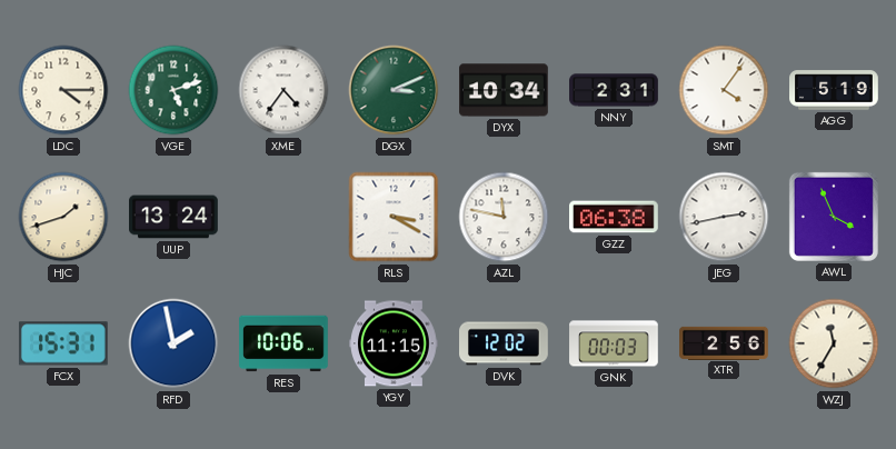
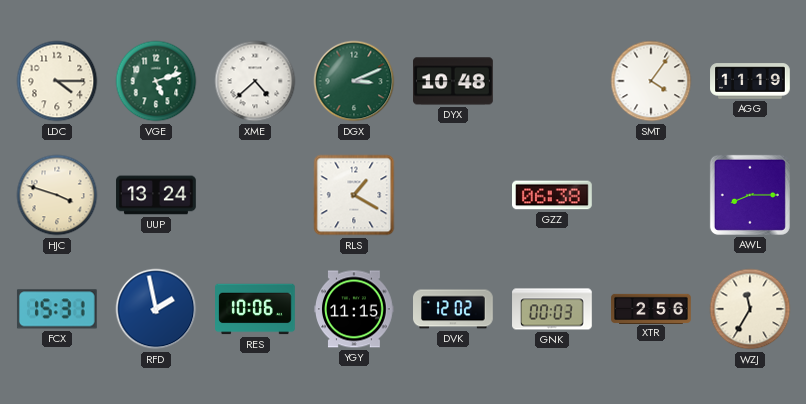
XME: 4:36 -> 4:38 (255, 81)
DYX: 10:34 -> 10:48 (453, 81)
NNY: 2:31 -> none (614, 90)
AGG: 5:19 -> 11:19 (750, 81)
HJC: 1:42 -> 3:48 (57, 195)
RLS: 3:20 -> 1:20 (354, 195)
AZL: 11:47 -> none (504, 217)
JEG: 2:43 -> none (724, 217)
AWL: 3:56 -> 8:15 (750, 195)
